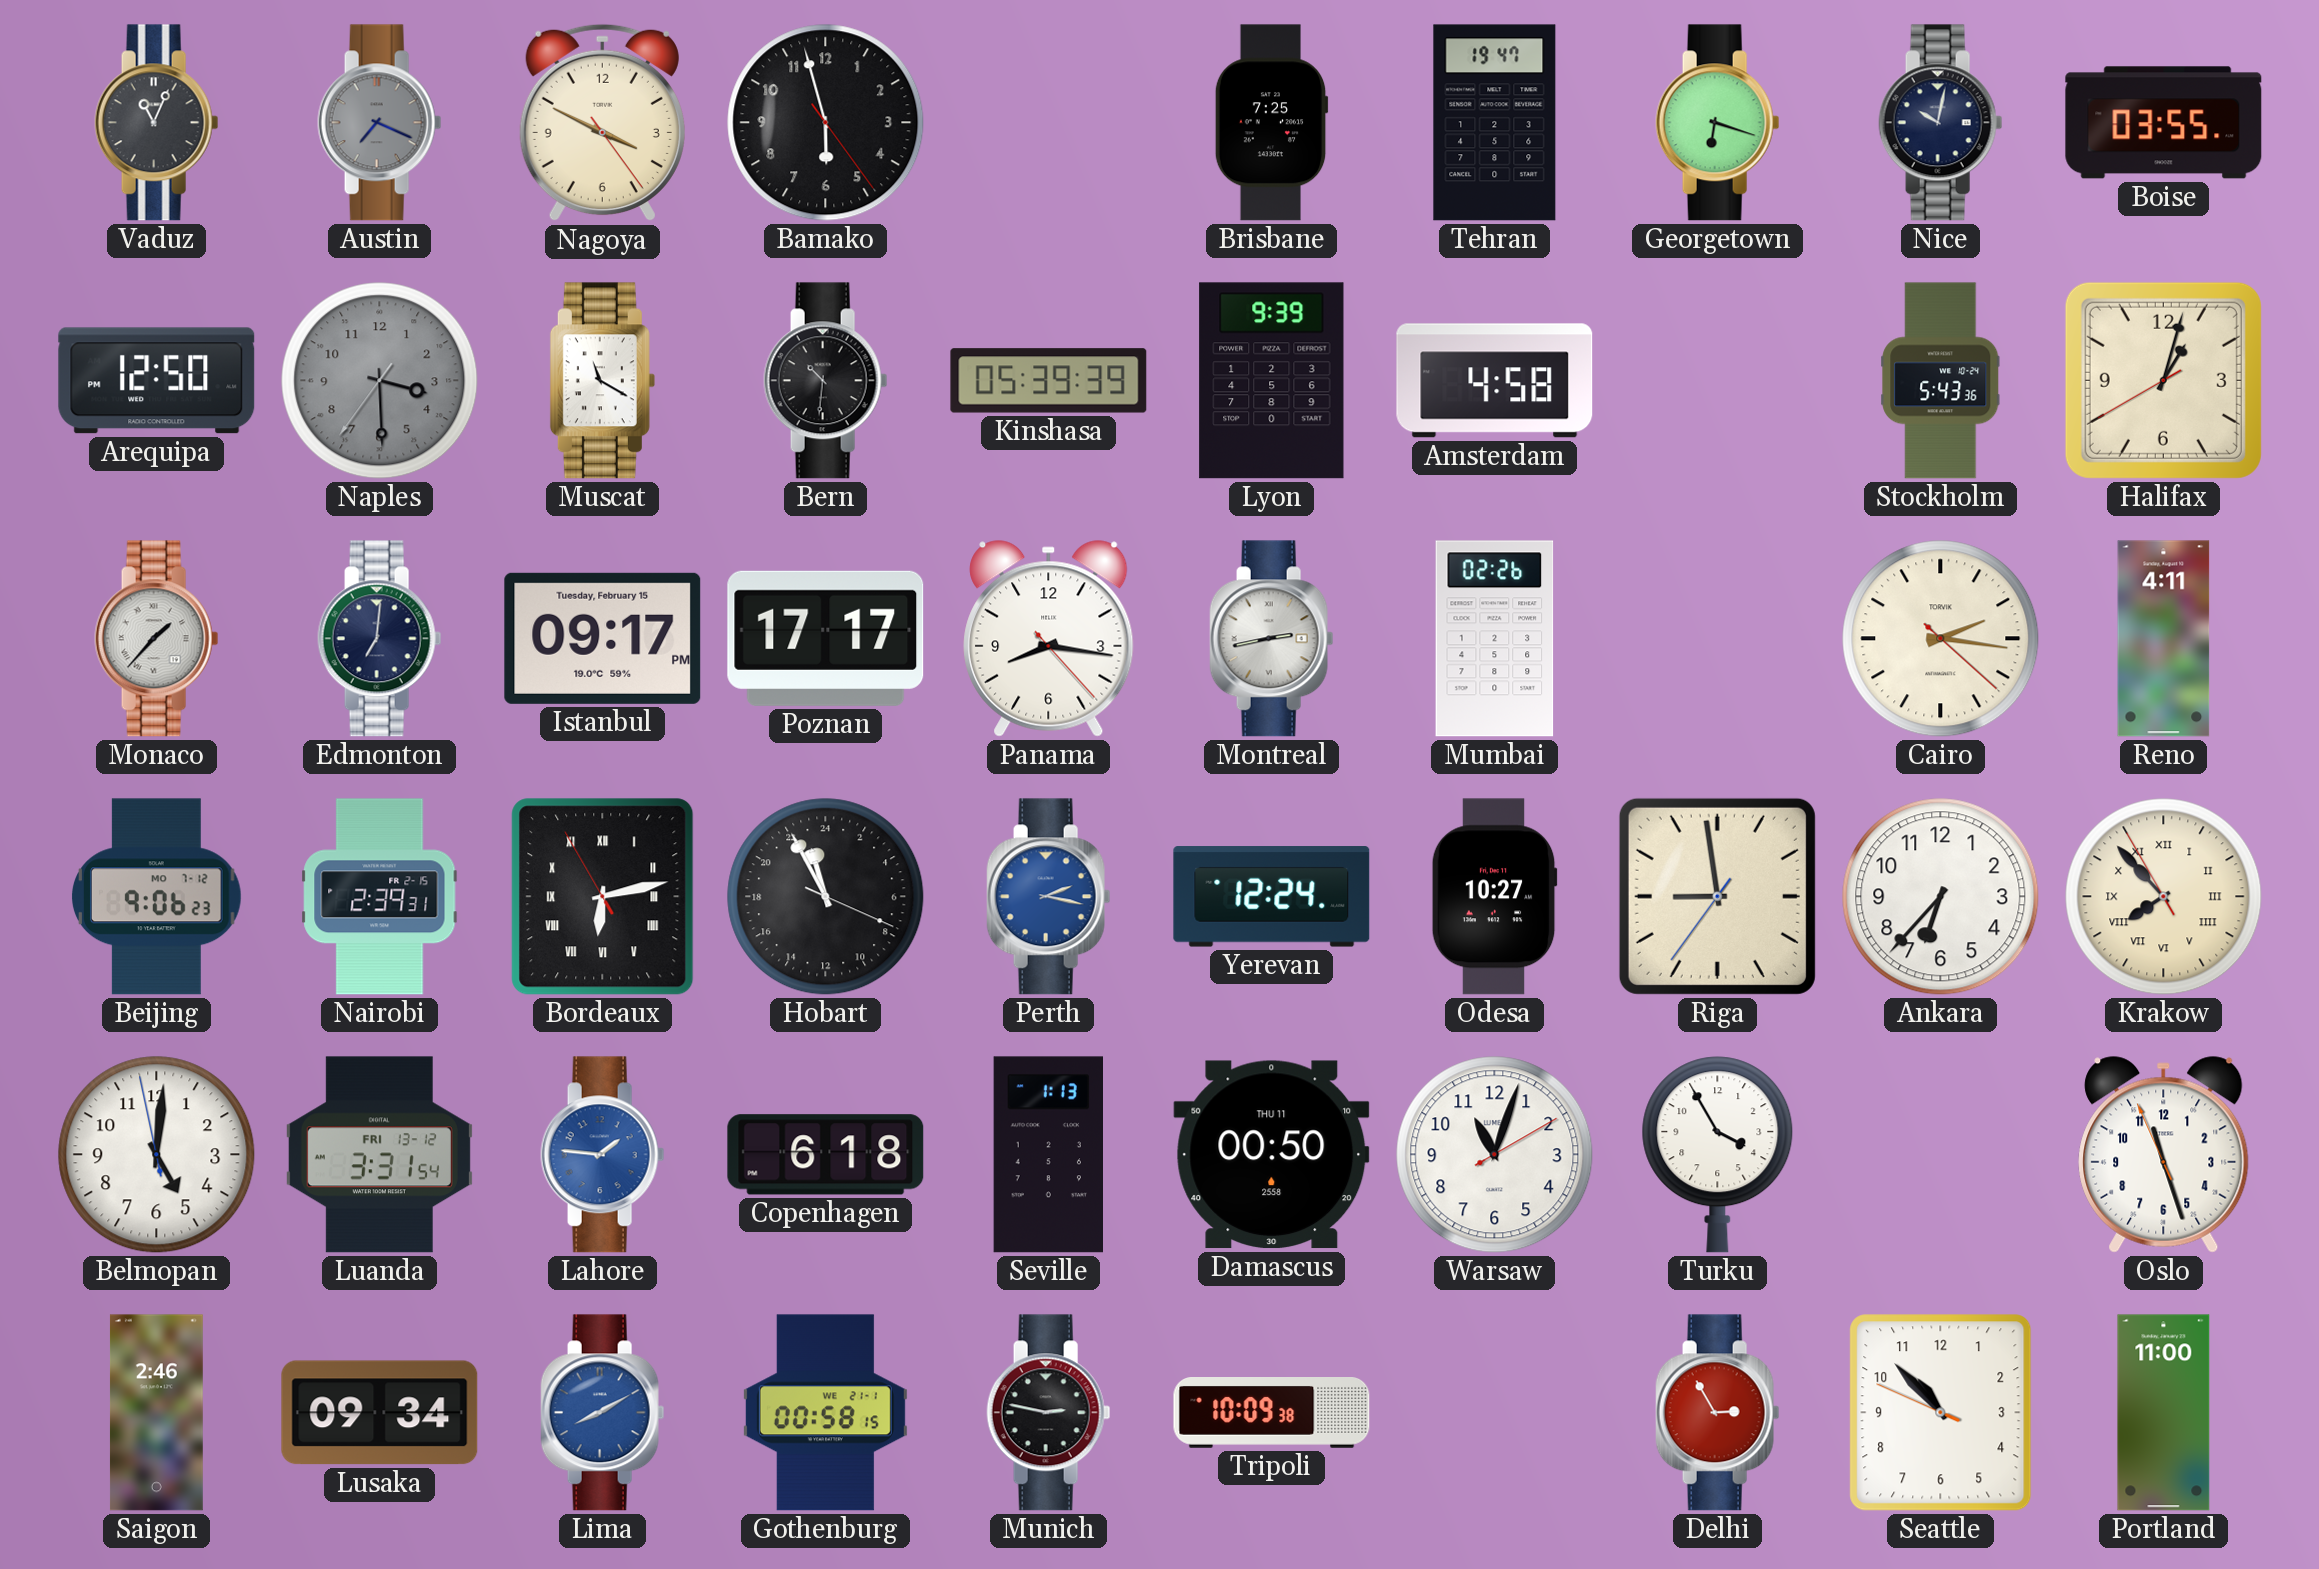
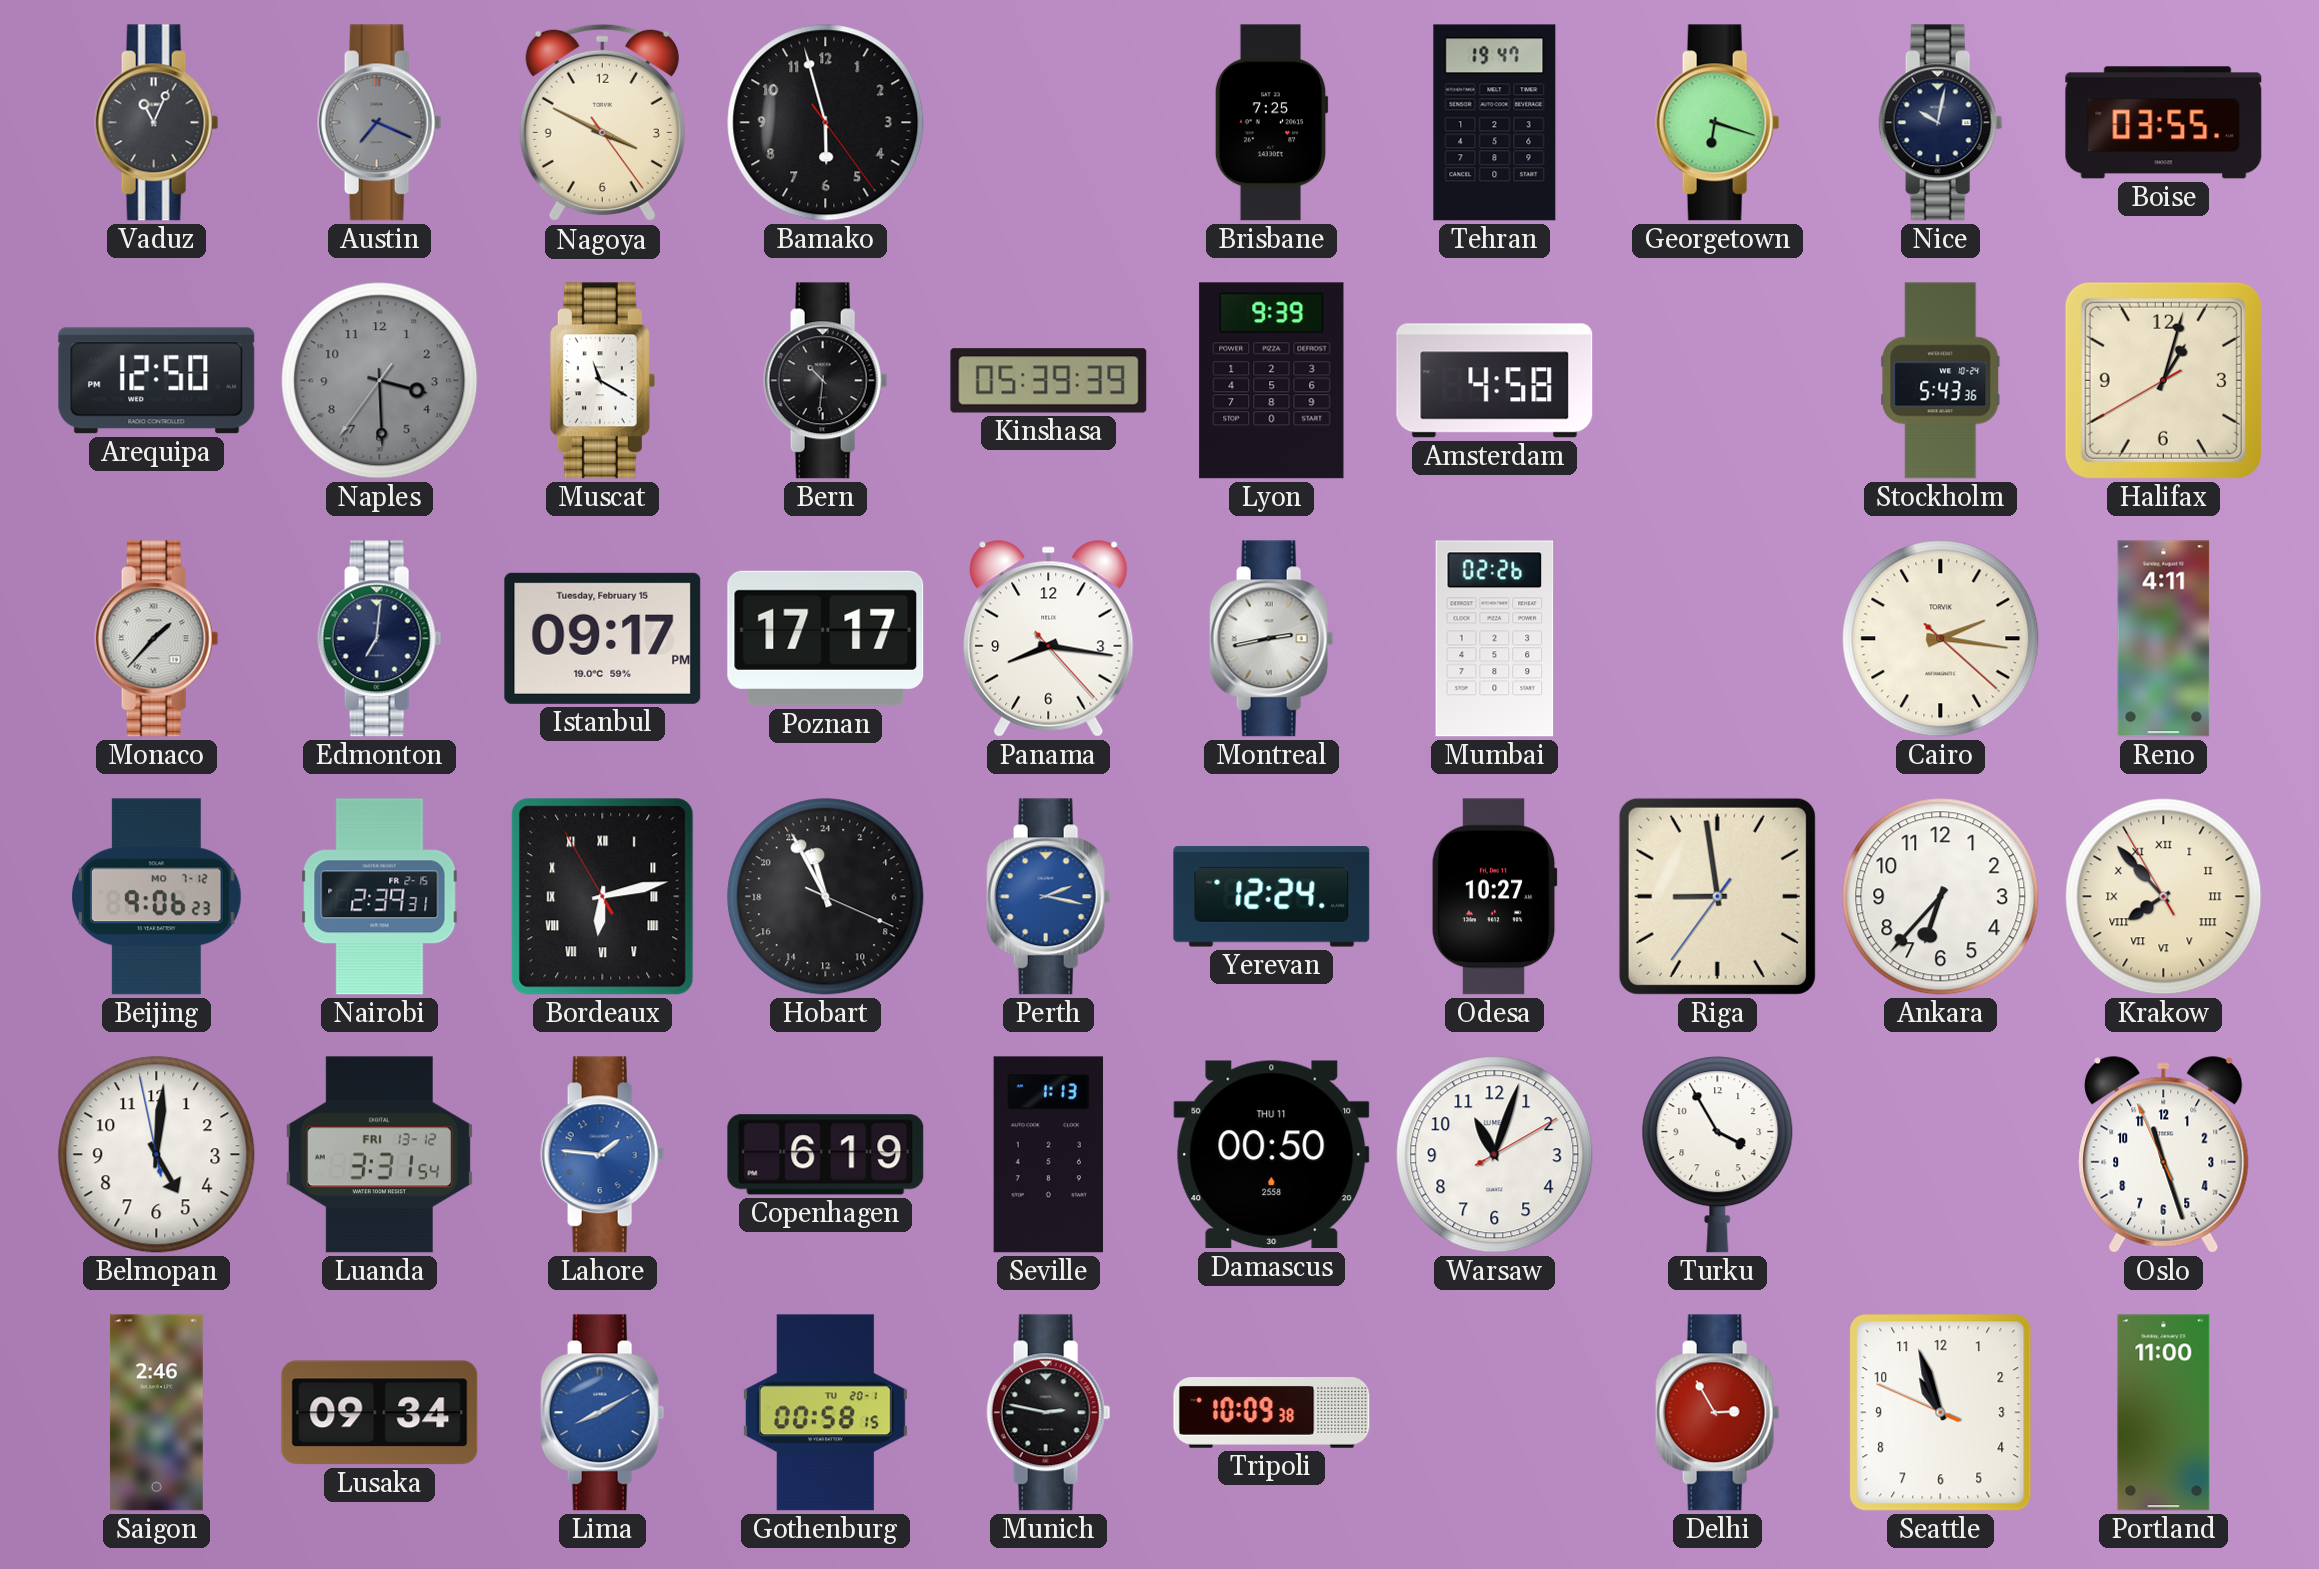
Copenhagen: 6:18 -> 6:19 (826, 1155)
Gothenburg date: WE 21-1 -> TU 20-1 (825, 1413)
Seattle: 10:52 -> 10:56 (1941, 1413)
